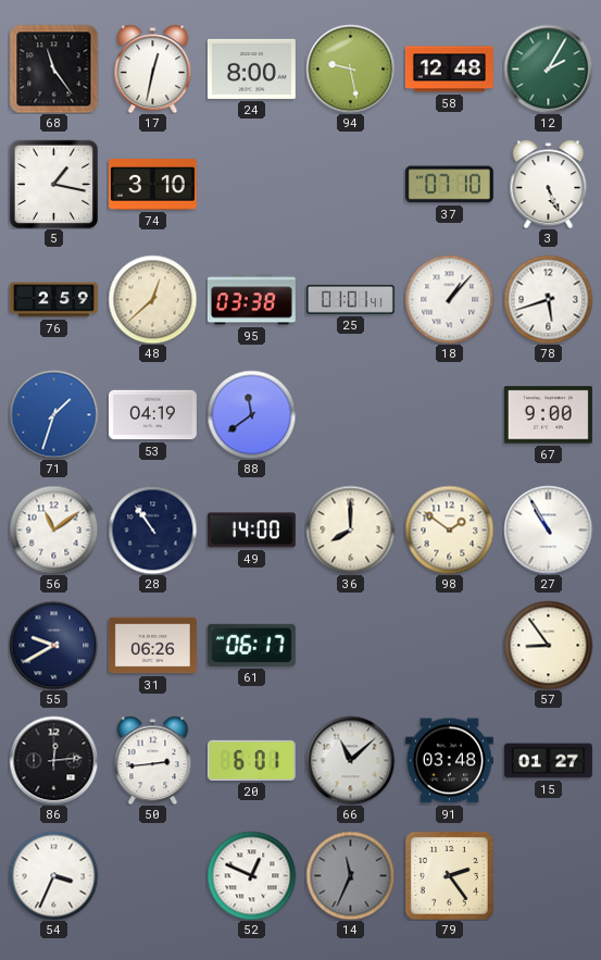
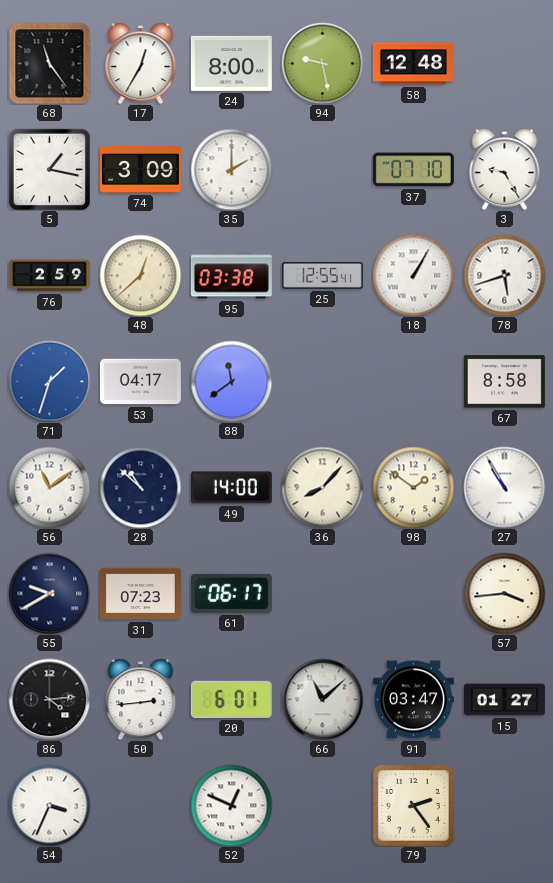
17: 12:32 -> 12:35 (141, 63)
12: 2:05 -> none (548, 68)
74: 3:10 -> 3:09 (140, 170)
35: none -> 2:00 (231, 169)
3: 5:26 -> 9:25 (505, 169)
25: 01:01 -> 12:55 (322, 275)
18: 1:07 -> 1:05 (413, 275)
53: 04:19 -> 04:17 (140, 382)
67: 9:00 -> 8:58 (504, 382)
28: 10:54 -> 10:52 (140, 487)
36: 8:00 -> 8:07 (322, 487)
31: 06:26 -> 07:23 (140, 594)
57: 8:54 -> 3:44 (504, 593)
86: 12:14 -> 4:14 (49, 699)
91: 03:48 -> 03:47 (413, 700)
14: 11:34 -> none (350, 875)
